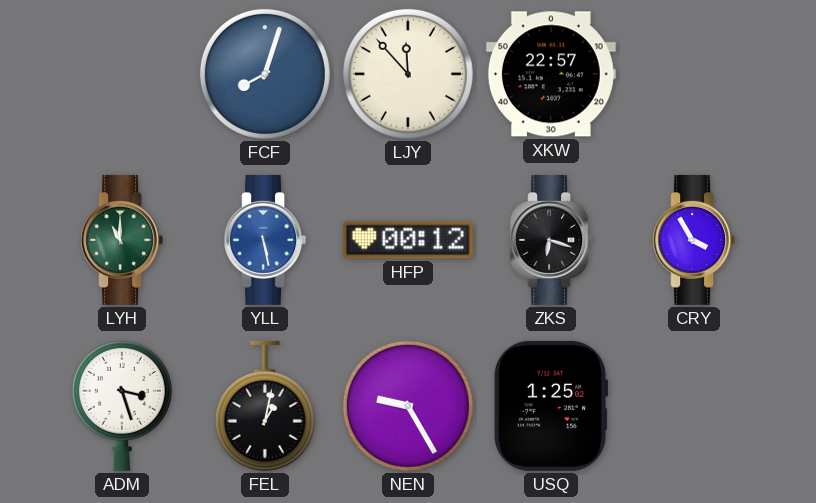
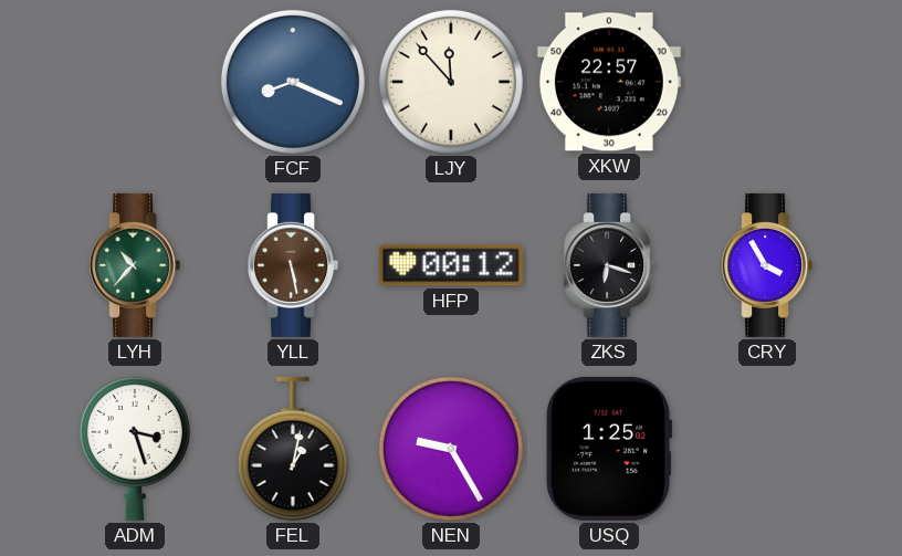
FCF: 8:03 -> 8:19 (293, 82)
LYH: 11:00 -> 10:37 (135, 265)
YLL dial: blue -> brown (293, 265)
